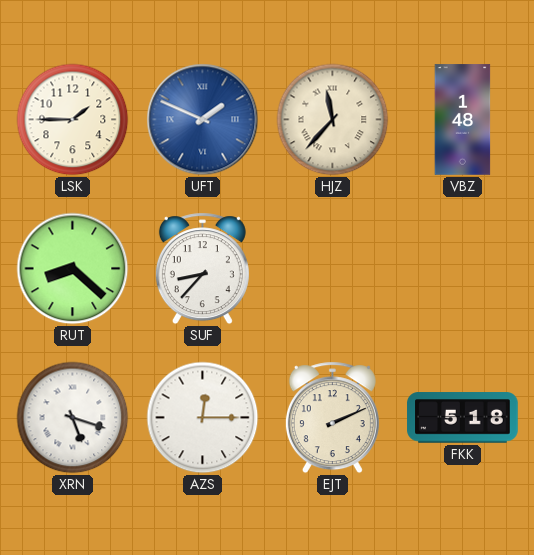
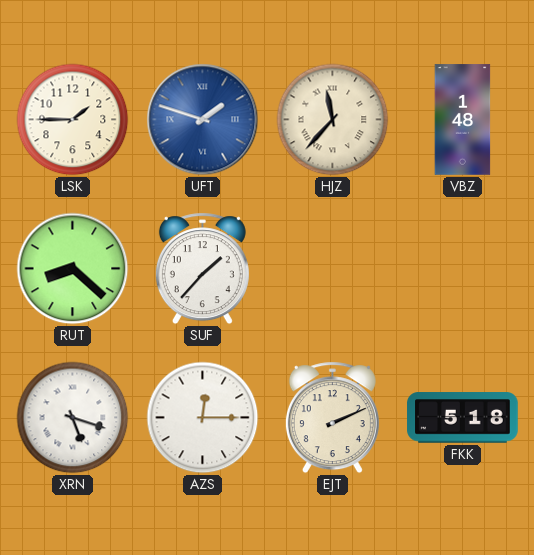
UFT: 1:49 -> 1:48 (203, 120)
SUF: 8:37 -> 1:37 (202, 269)
